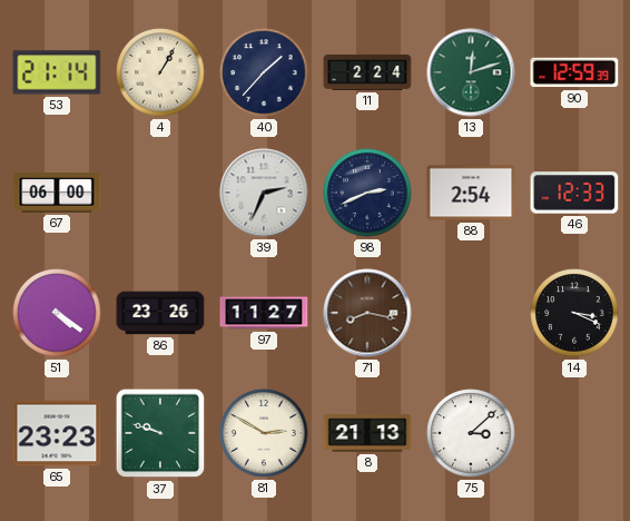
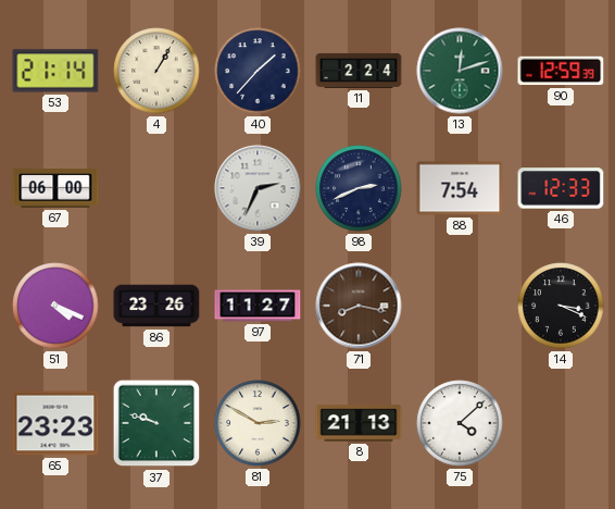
88: 2:54 -> 7:54 (460, 188)
51: 4:21 -> 4:19 (55, 306)
75: 3:08 -> 4:08 (460, 423)
